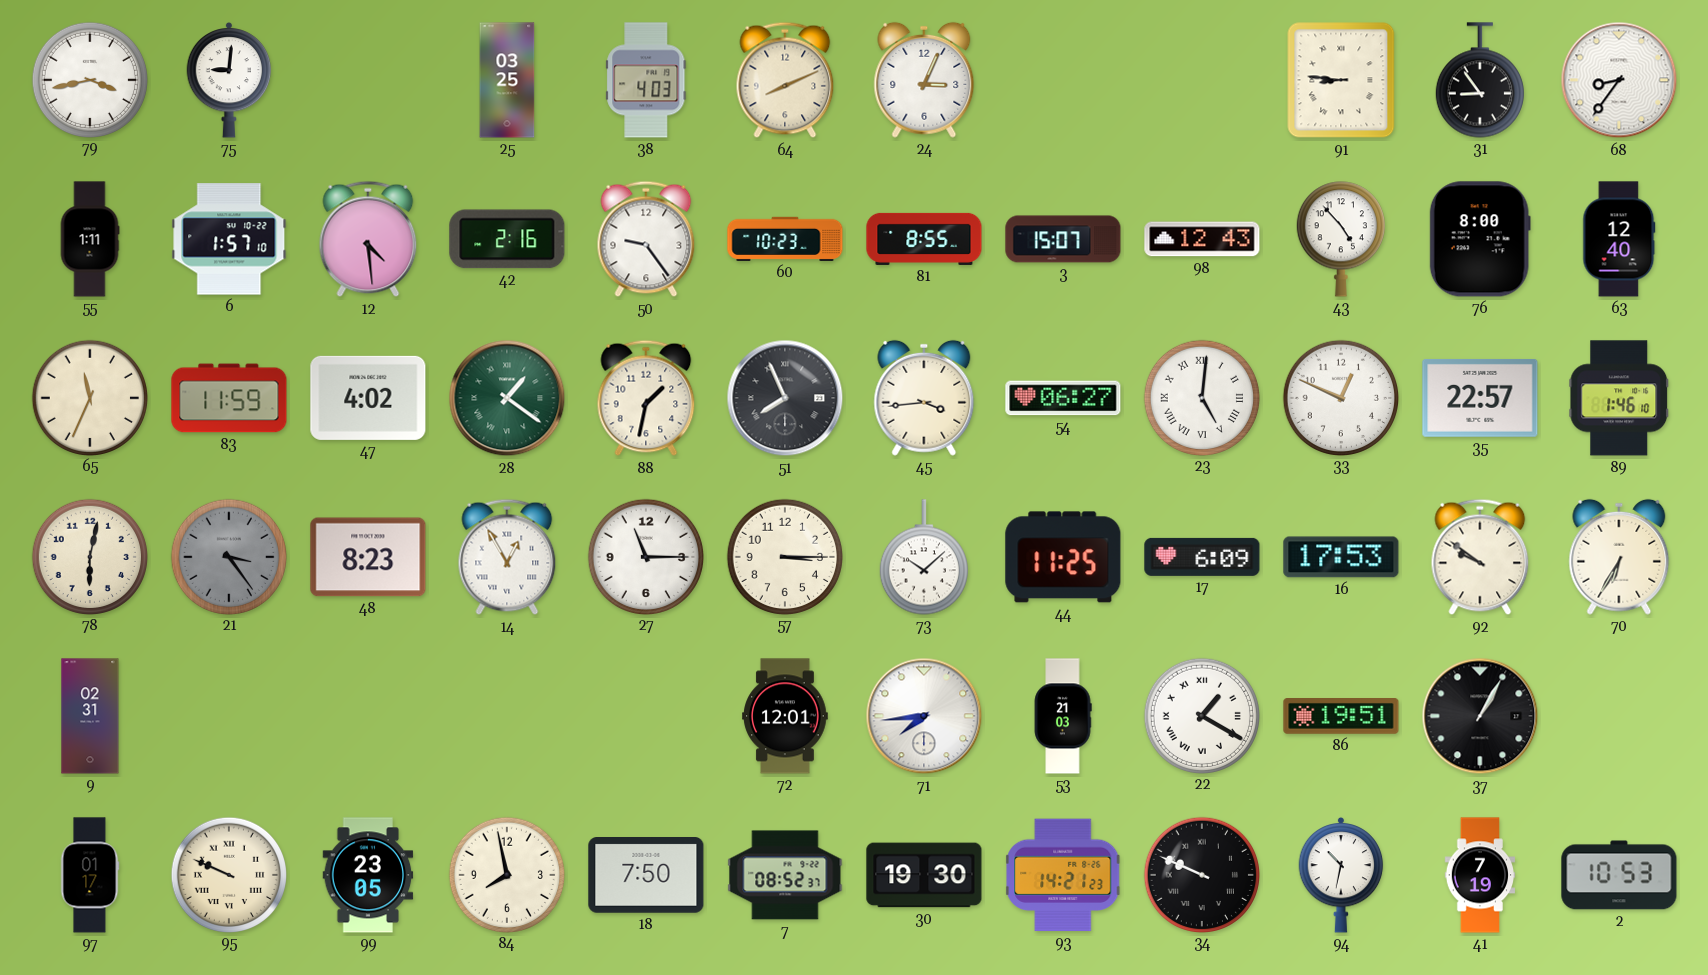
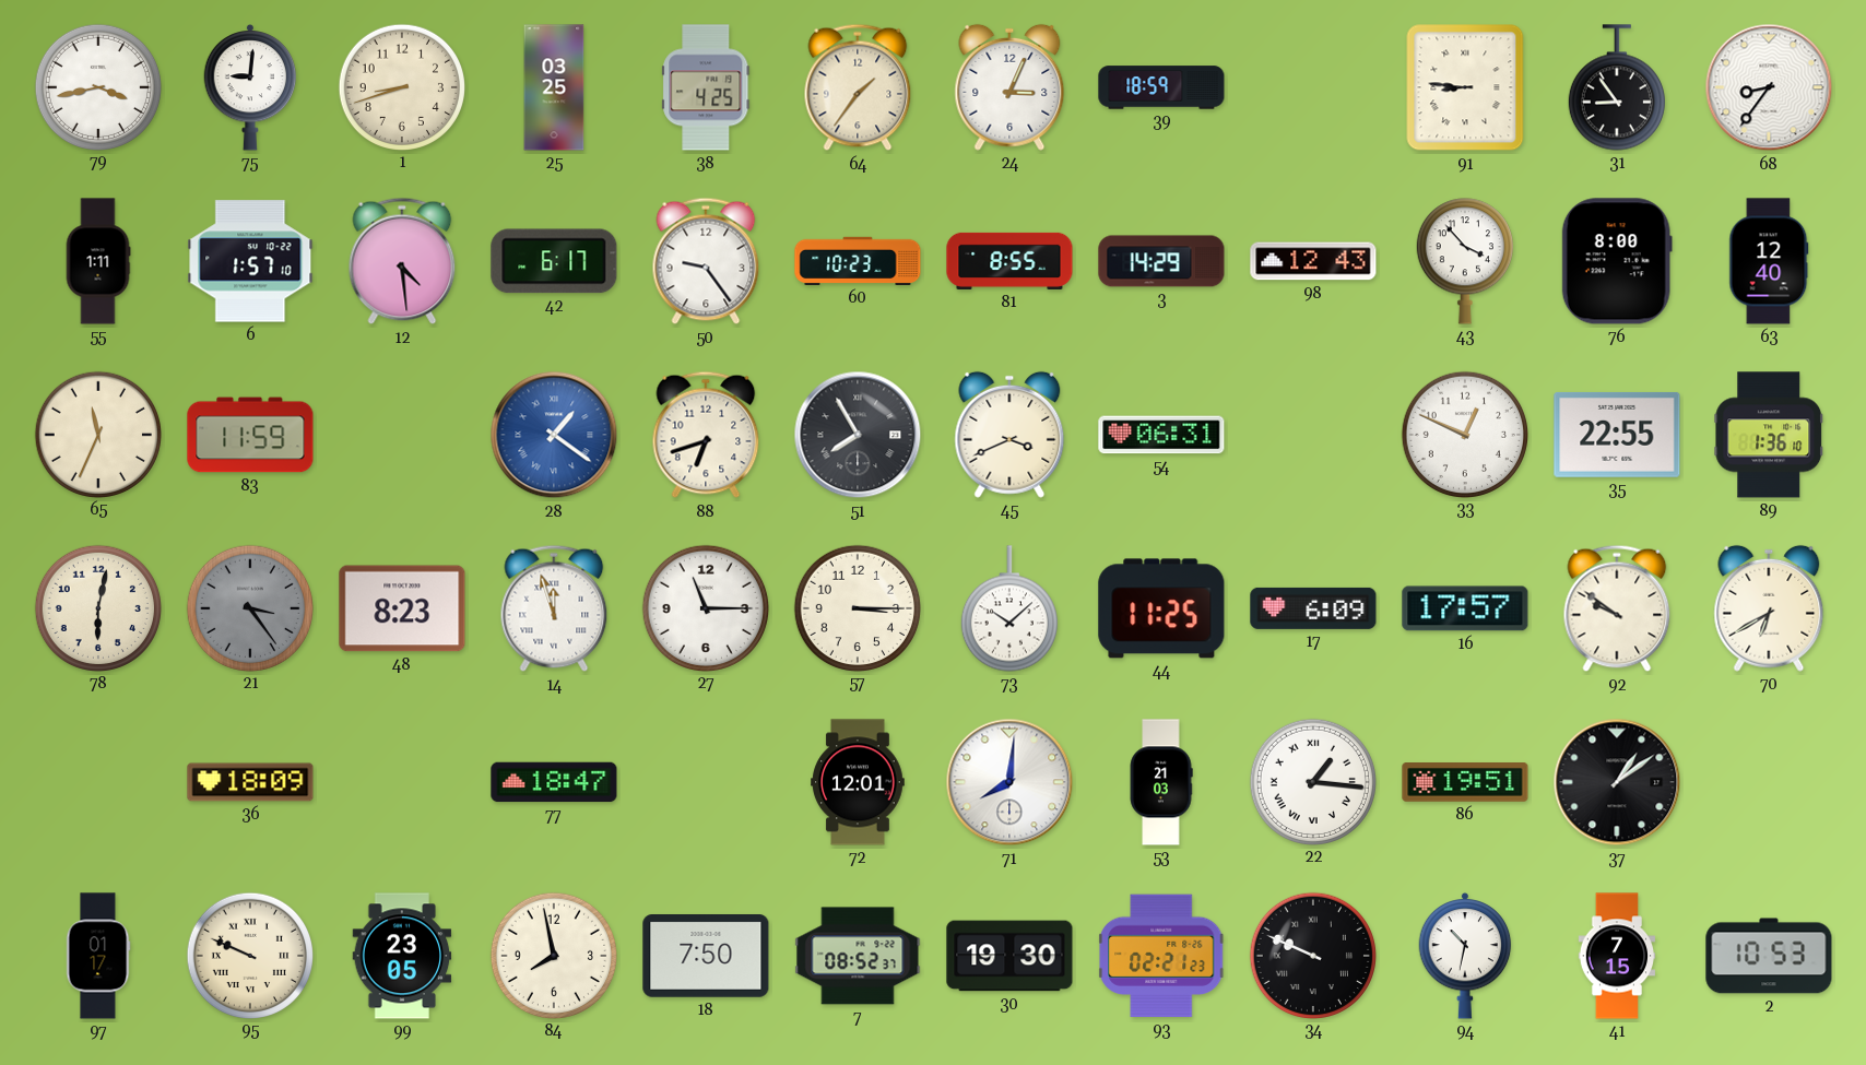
1: none -> 8:42 (401, 86)
38: 4:03 -> 4:25 (706, 87)
64: 8:11 -> 1:36 (858, 87)
39: none -> 18:59 (1161, 87)
42: 2:16 -> 6:17 (554, 261)
3: 15:07 -> 14:29 (1161, 261)
43: 4:53 -> 3:53 (1465, 261)
47: 4:02 -> none (368, 398)
28 dial: green -> blue (554, 435)
88: 1:32 -> 6:42 (706, 435)
51: 7:56 -> 7:55 (858, 435)
45: 3:44 -> 3:41 (1009, 435)
54: 06:27 -> 06:31 (1161, 435)
23: 5:01 -> none (1201, 397)
35: 22:57 -> 22:55 (1617, 435)
89: 1:46 -> 1:36 (1769, 435)
14: 12:55 -> 11:57 (554, 608)
16: 17:53 -> 17:57 (1465, 608)
70: 6:35 -> 6:40 (1769, 608)
9: 02:31 -> none (90, 716)
36: none -> 18:09 (250, 782)
77: none -> 18:47 (554, 782)
71: 7:44 -> 8:01 (1009, 782)
22: 1:20 -> 1:16 (1312, 781)
37: 1:05 -> 1:09 (1617, 782)
93: 14:21 -> 02:21 (1162, 956)
41: 7:19 -> 7:15 (1617, 956)
